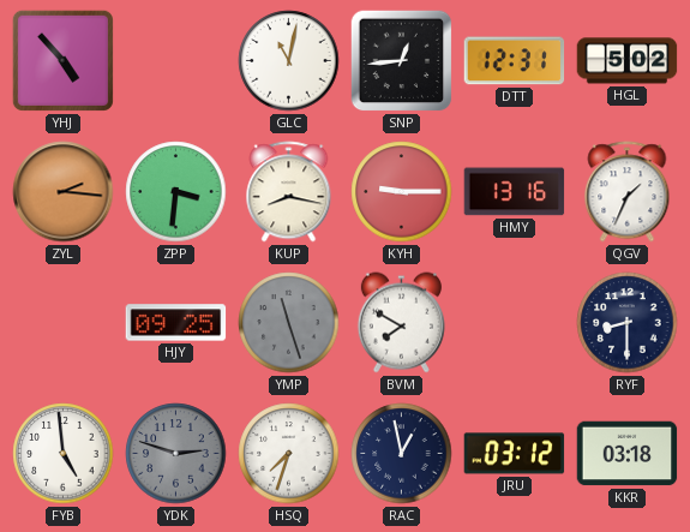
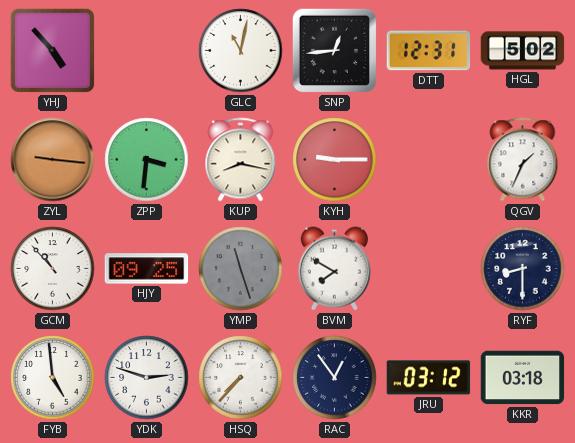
ZYL: 2:16 -> 9:16 (53, 160)
HMY: 13:16 -> none (515, 192)
GCM: none -> 10:53 (53, 269)
YDK dial: grey -> white (147, 378)
HSQ: 7:33 -> 7:37 (241, 378)
RAC: 12:58 -> 12:54 (335, 378)
